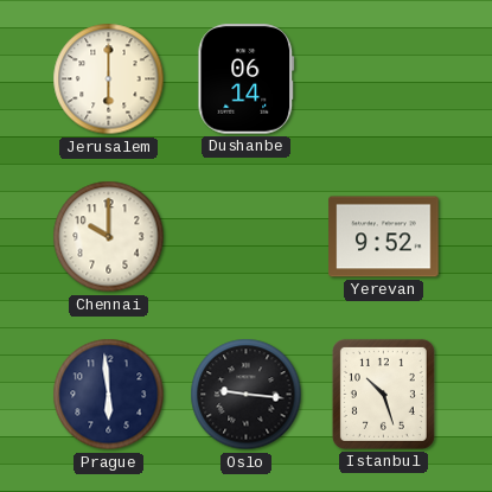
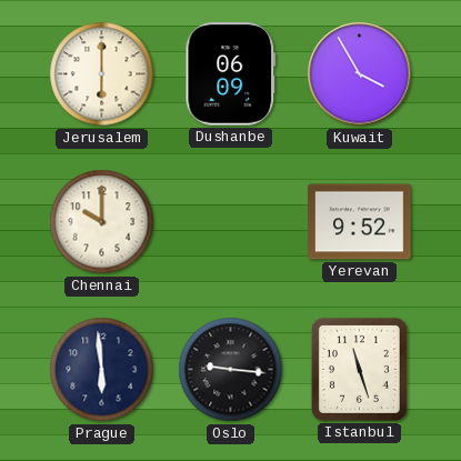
Dushanbe: 06:14 -> 06:09 (231, 74)
Kuwait: none -> 3:55 (360, 74)
Istanbul: 10:27 -> 11:27 (359, 369)
